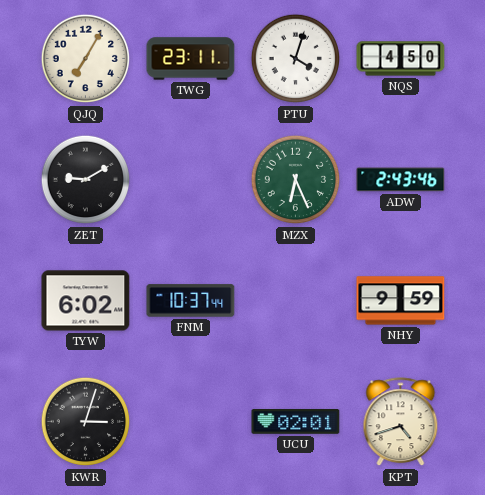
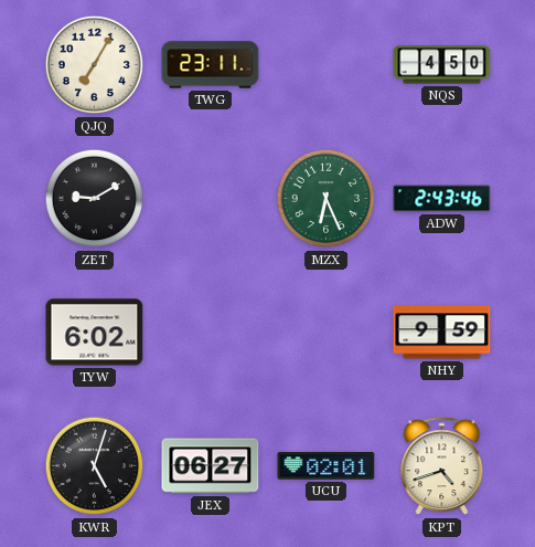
PTU: 4:03 -> none (296, 59)
FNM: 10:37 -> none (191, 301)
KWR: 3:03 -> 5:03 (95, 466)
JEX: none -> 06:27 (211, 466)
